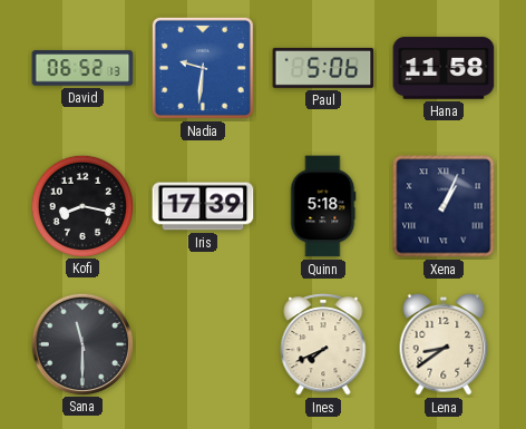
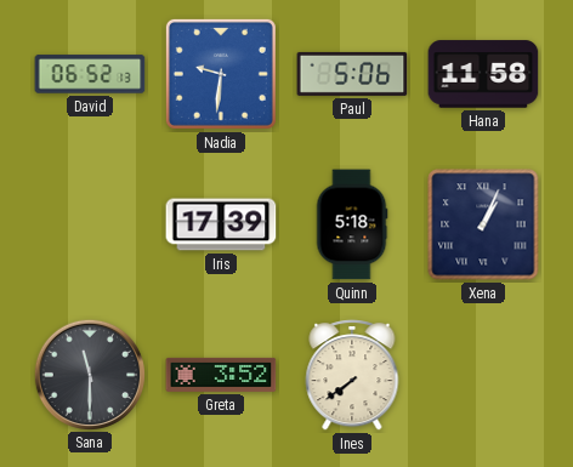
Kofi: 8:17 -> none (81, 205)
Greta: none -> 3:52 (221, 375)
Ines: 7:41 -> 7:39 (352, 375)
Lena: 8:39 -> none (444, 344)
